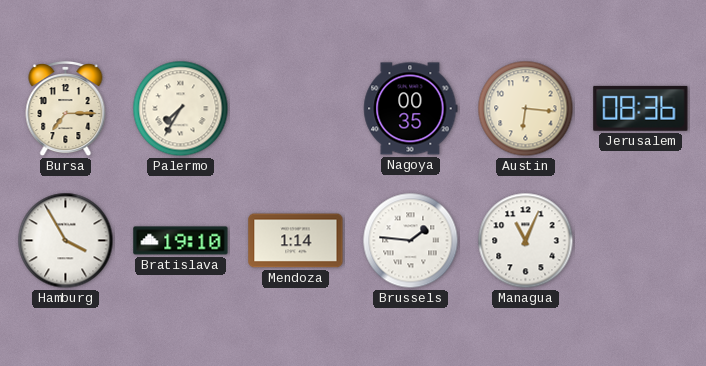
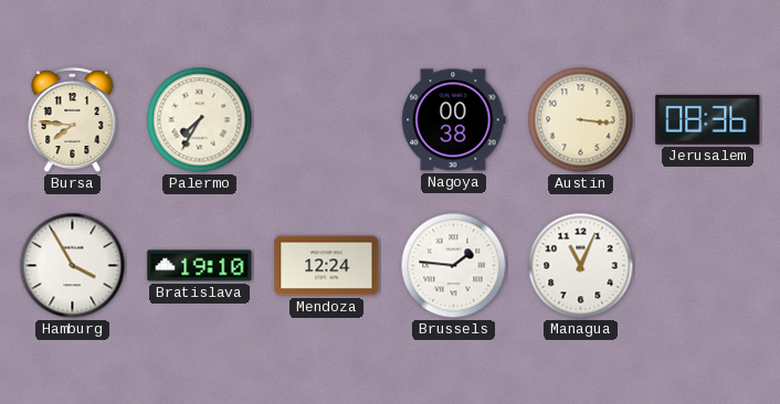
Bursa: 7:15 -> 7:46 (73, 121)
Nagoya: 00:35 -> 00:38 (454, 120)
Austin: 6:16 -> 3:16 (581, 120)
Mendoza: 1:14 -> 12:24 (327, 266)
